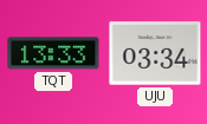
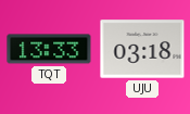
UJU: 03:34 -> 03:18 (142, 49)
